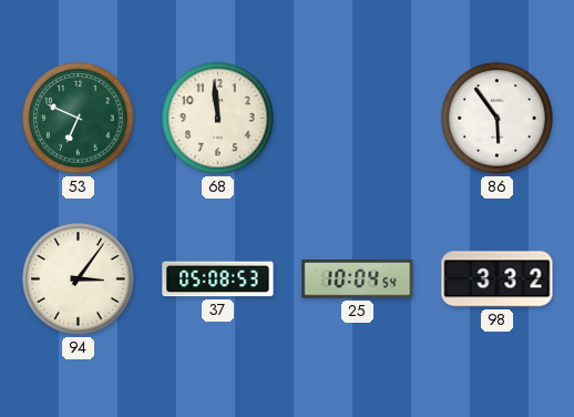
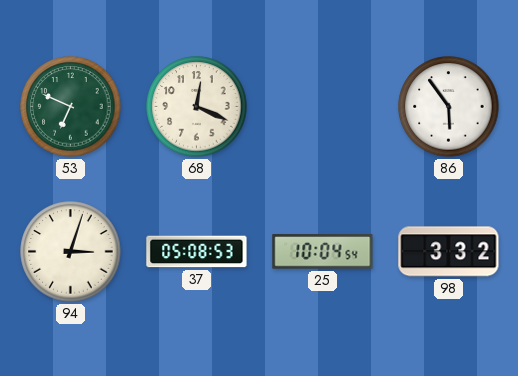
68: 11:59 -> 12:19 (197, 107)
94: 3:06 -> 3:03 (71, 252)
